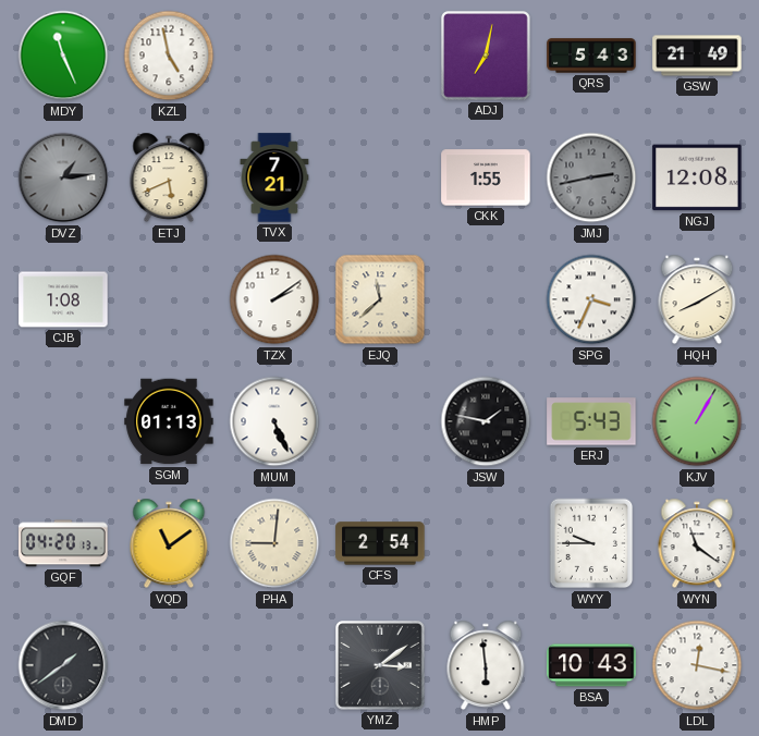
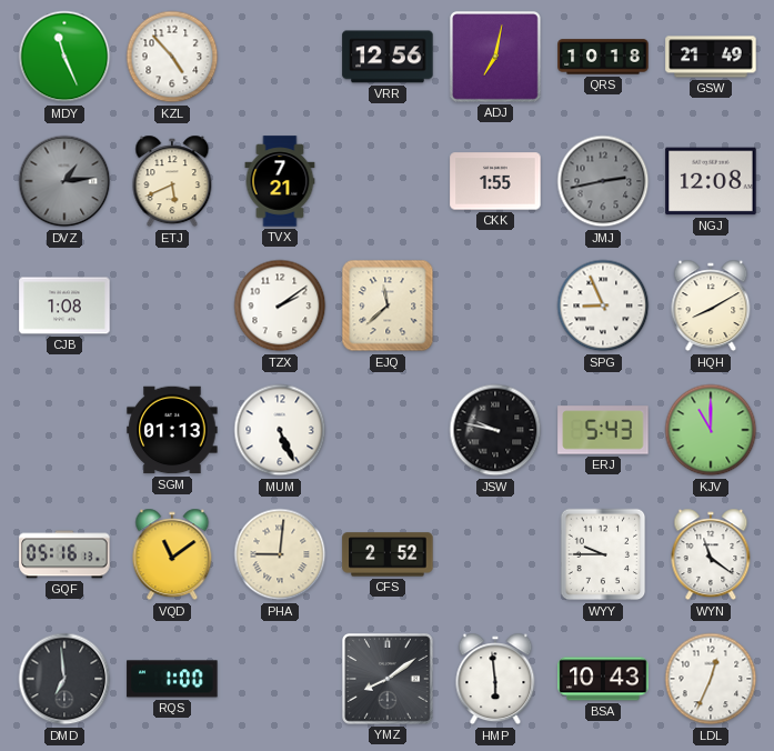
KZL: 4:58 -> 4:53 (172, 57)
VRR: none -> 12:56 (388, 57)
QRS: 5:43 -> 10:18 (603, 57)
SPG: 3:34 -> 8:56 (603, 306)
JSW: 1:47 -> 9:47 (495, 430)
KJV: 1:05 -> 11:00 (711, 430)
GQF: 04:20 -> 05:16 (64, 554)
CFS: 2:54 -> 2:52 (388, 554)
DMD: 1:39 -> 6:59 (64, 679)
RQS: none -> 1:00 (172, 679)
YMZ: 3:09 -> 8:09 (389, 680)
LDL: 12:17 -> 12:34 (711, 679)
